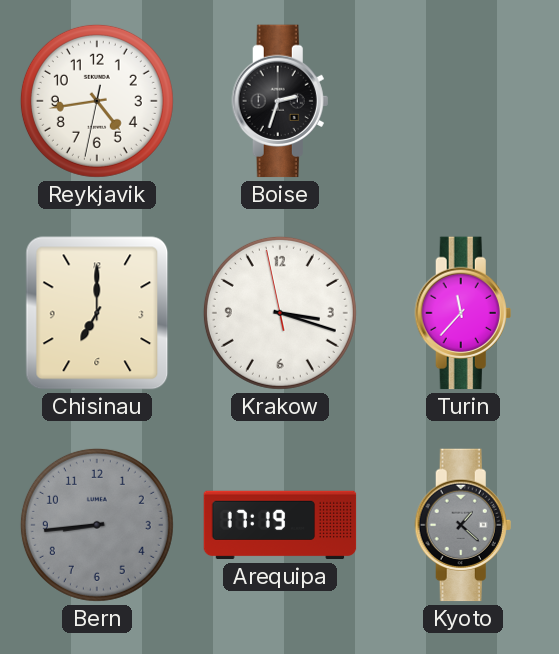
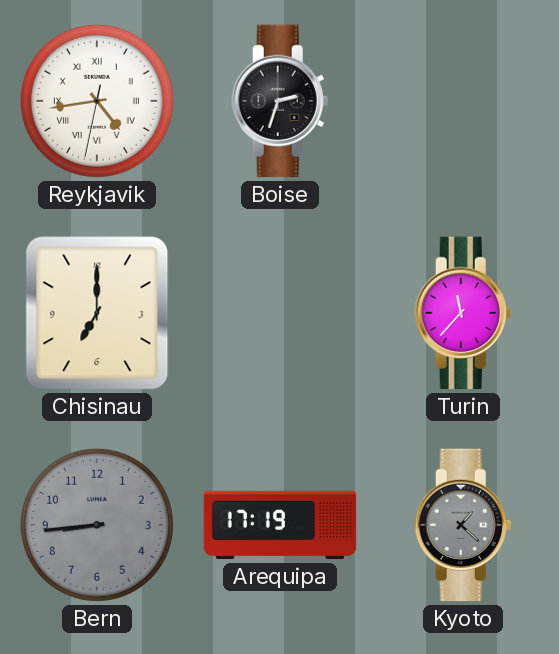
Reykjavik numerals: Arabic -> Roman (97, 101)
Krakow: 3:17 -> none (280, 313)
